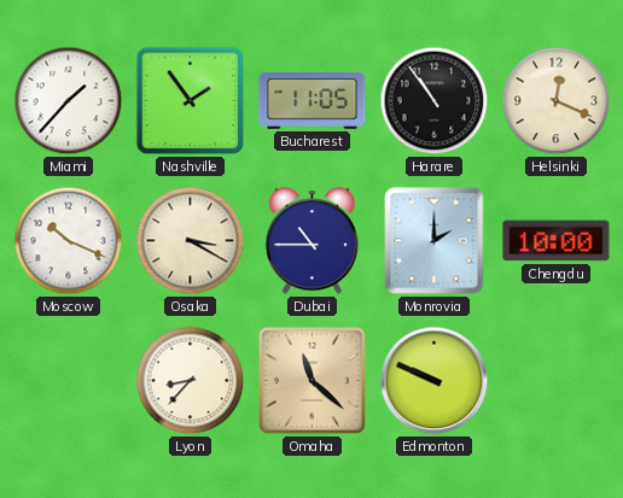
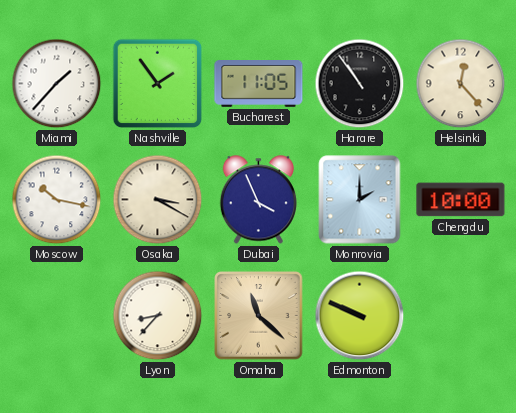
Helsinki: 12:19 -> 12:23 (461, 84)
Moscow: 10:19 -> 10:17 (57, 200)
Dubai: 10:45 -> 3:56 (258, 200)
